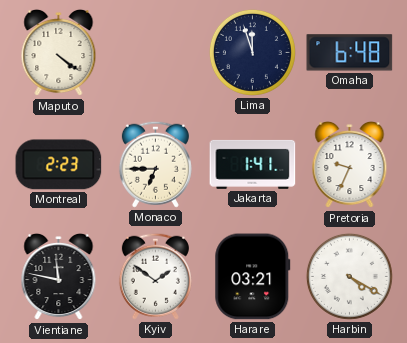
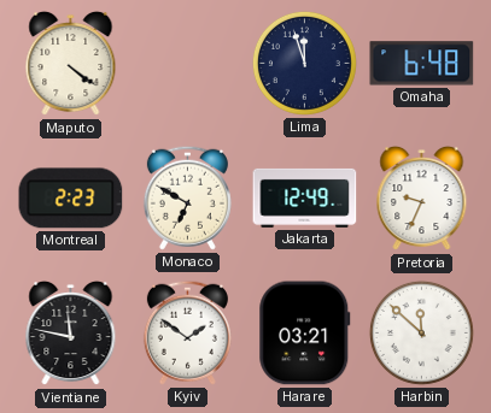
Monaco: 6:45 -> 6:50 (187, 197)
Jakarta: 1:41 -> 12:49 (305, 197)
Harbin: 4:20 -> 11:52 (421, 332)
